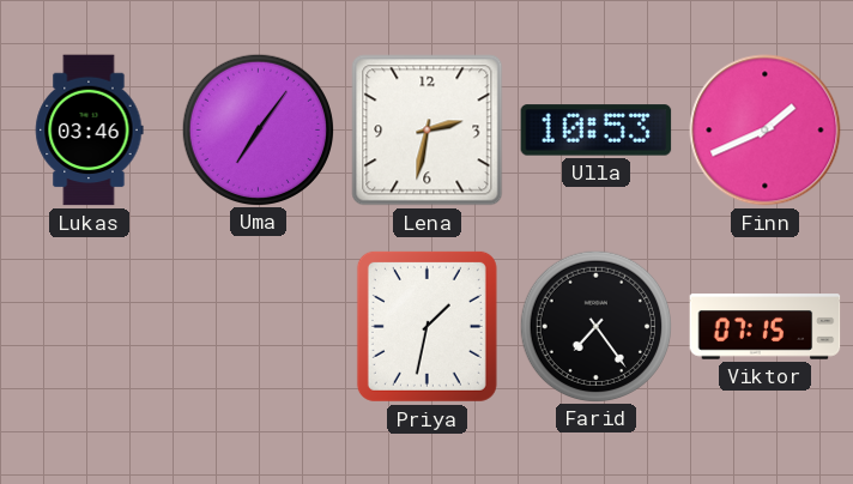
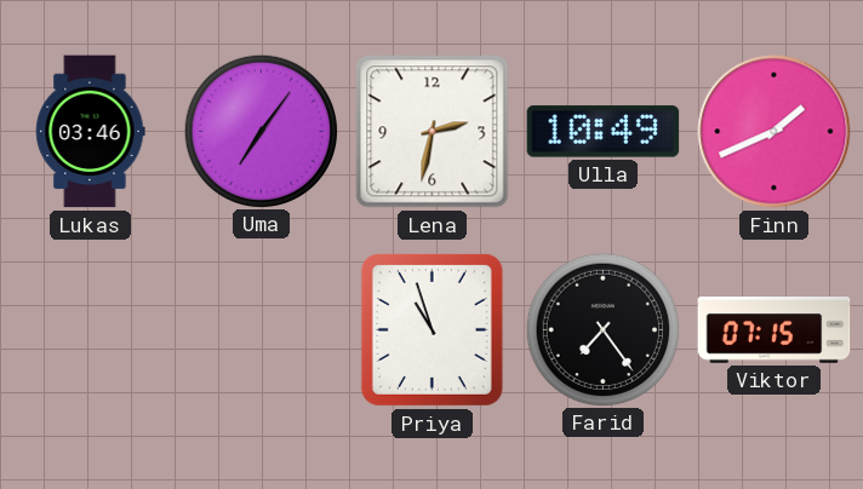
Ulla: 10:53 -> 10:49 (604, 132)
Priya: 1:32 -> 10:57 (431, 329)
